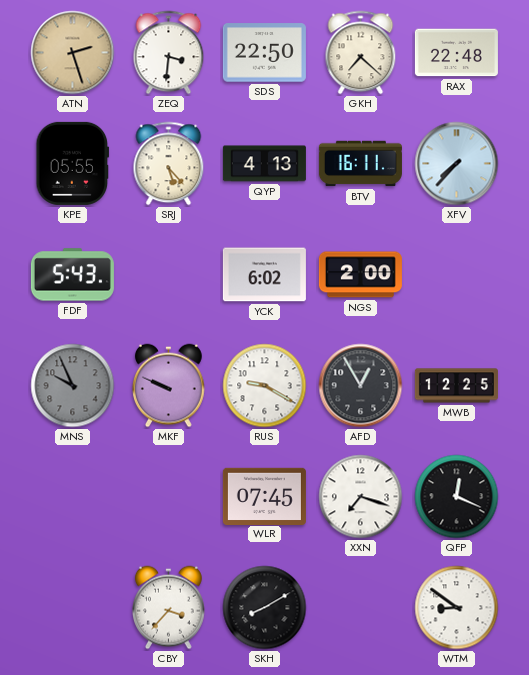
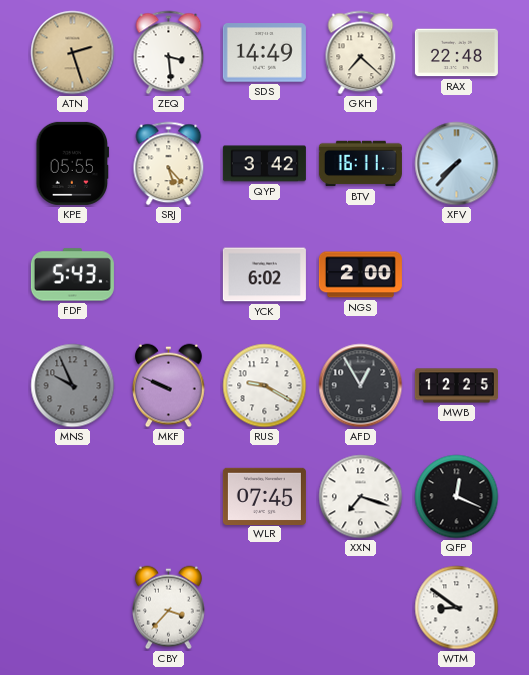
ZEQ: 3:31 -> 3:29 (169, 53)
SDS: 22:50 -> 14:49 (264, 53)
QYP: 4:13 -> 3:42 (264, 164)
SKH: 8:10 -> none (265, 608)
